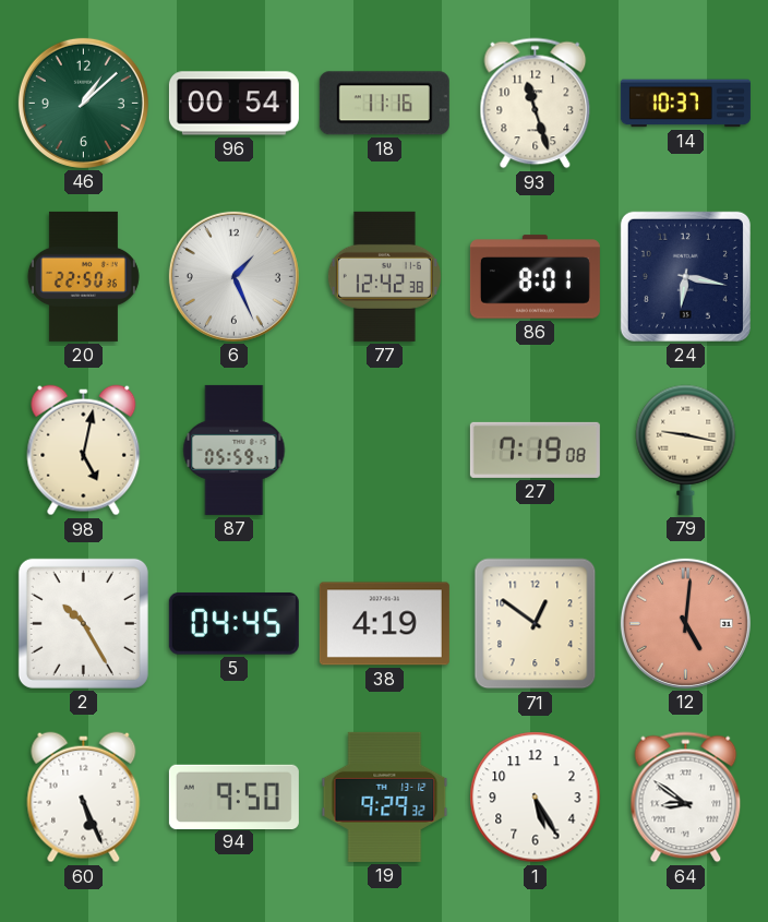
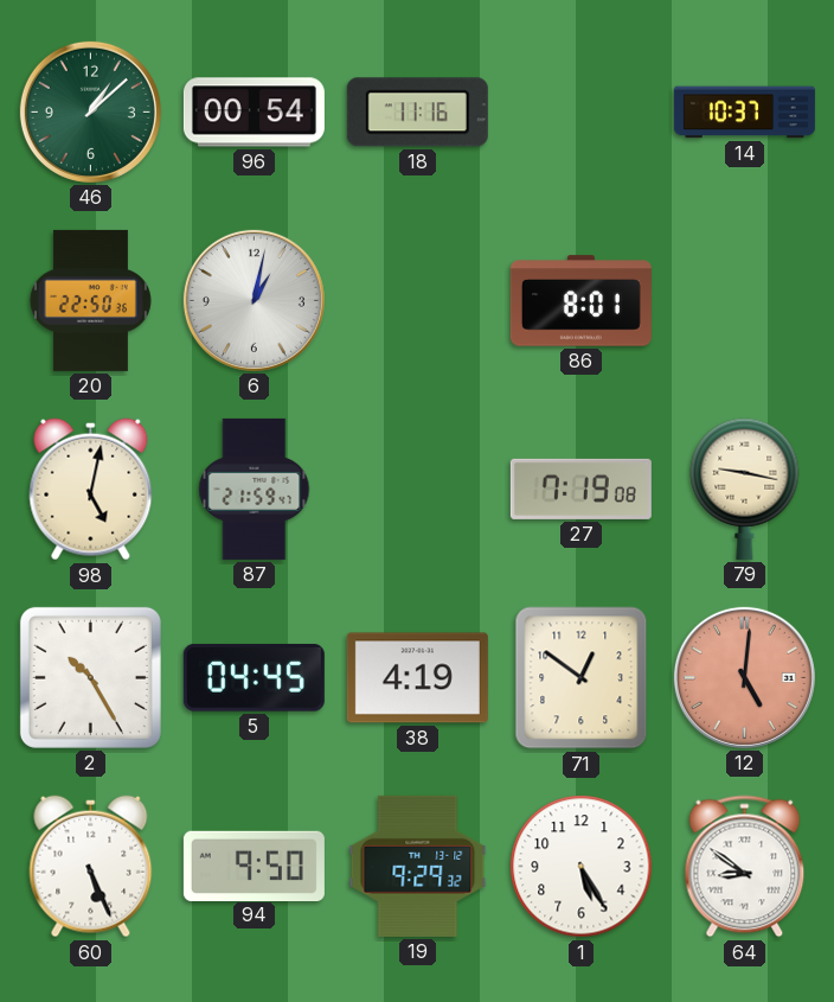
93: 11:27 -> none (536, 104)
6: 1:26 -> 1:02 (254, 300)
77: 12:42 -> none (384, 276)
24: 6:17 -> none (685, 276)
87: 05:59 -> 21:59 (255, 489)
